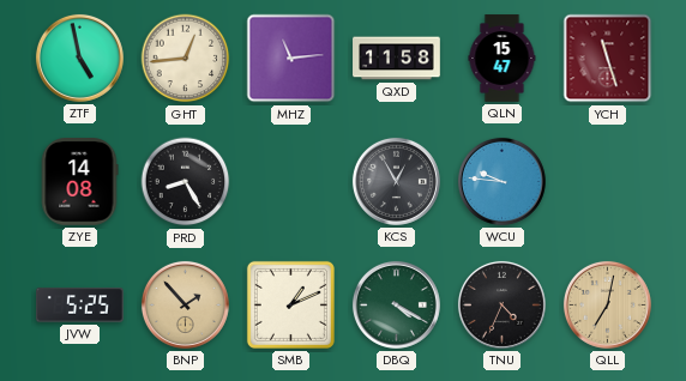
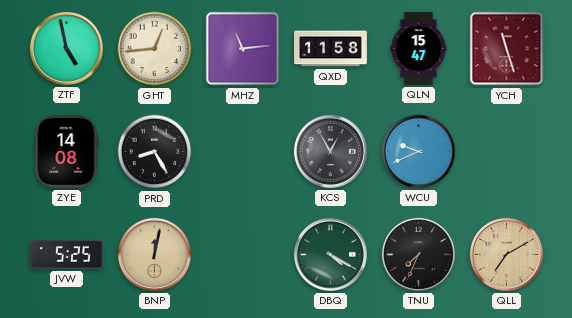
WCU: 9:46 -> 9:41 (418, 151)
BNP: 1:53 -> 12:02 (154, 254)
SMB: 1:11 -> none (290, 304)
TNU: 4:34 -> 7:34 (418, 254)
QLL: 7:02 -> 7:10 (506, 254)
